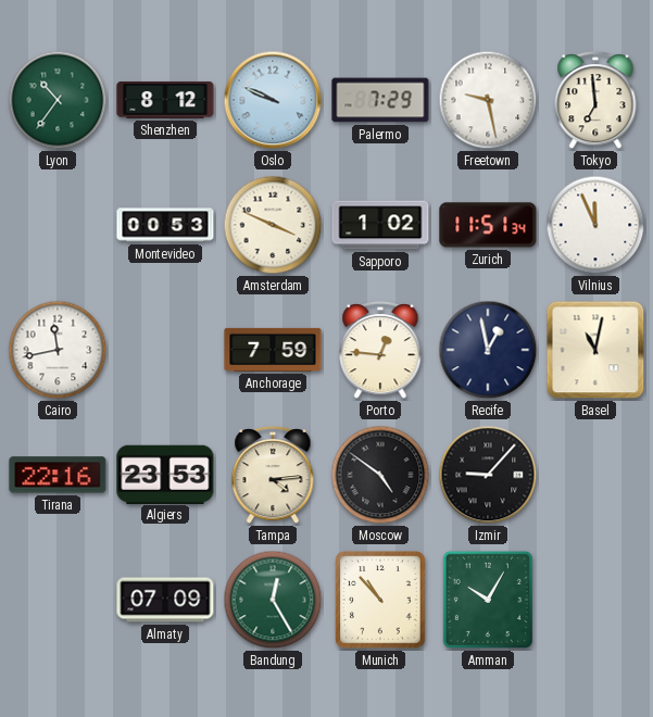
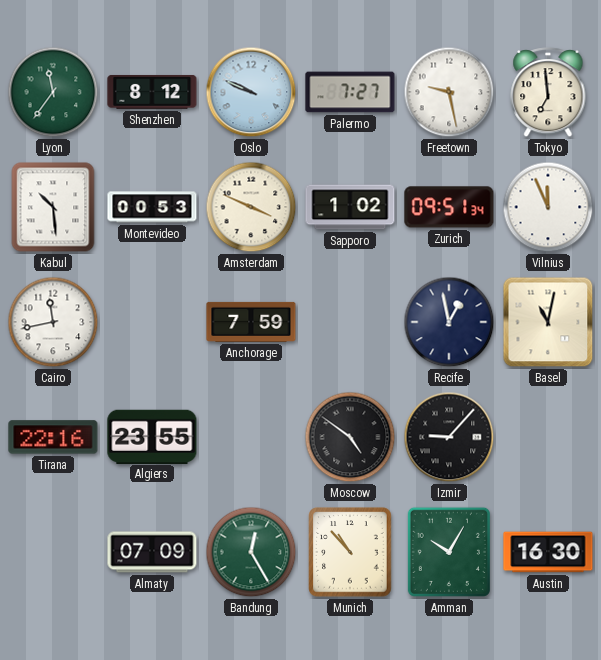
Lyon: 10:36 -> 11:36 (53, 92)
Palermo: 7:29 -> 7:27 (350, 92)
Kabul: none -> 10:29 (53, 207)
Zurich: 11:51 -> 09:51 (449, 207)
Porto: 12:46 -> none (380, 351)
Algiers: 23:53 -> 23:55 (152, 436)
Tampa: 4:14 -> none (273, 476)
Austin: none -> 16:30 (548, 552)
